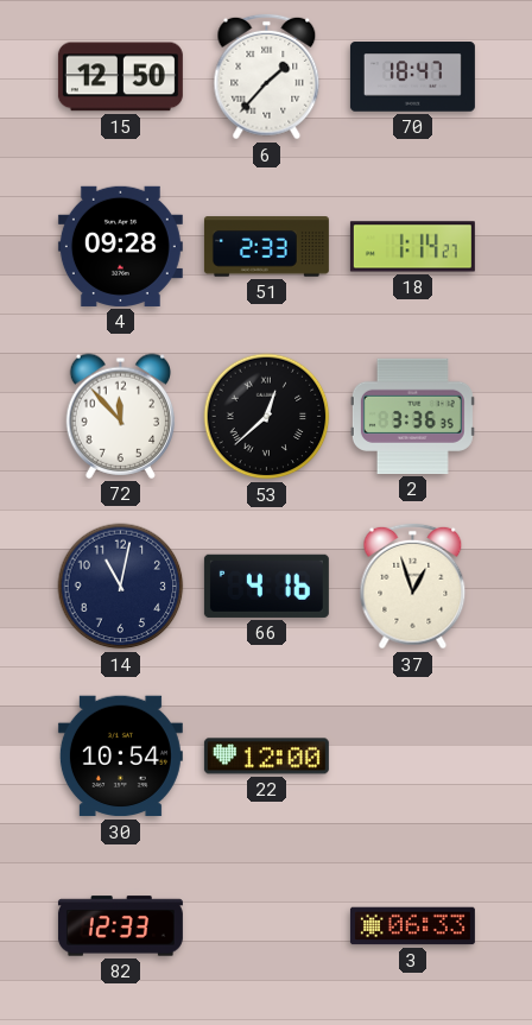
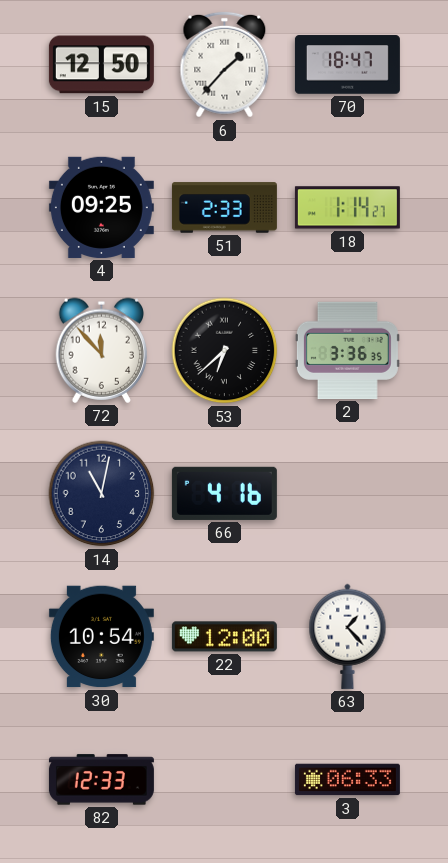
4: 09:28 -> 09:25 (101, 207)
53: 12:38 -> 6:38 (225, 351)
37: 12:57 -> none (413, 587)
63: none -> 1:23 (348, 636)
